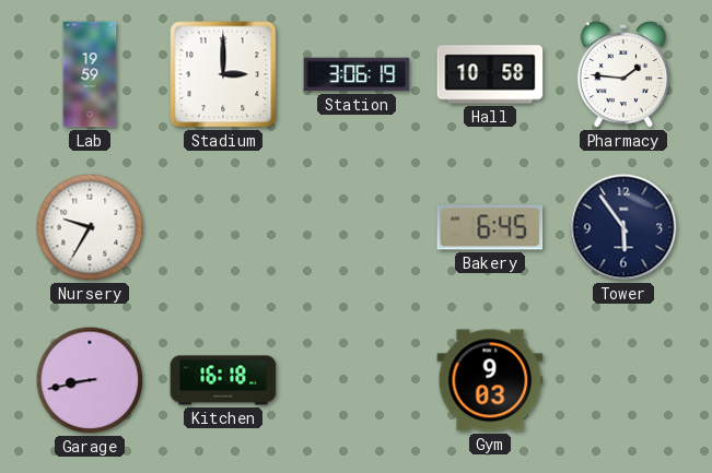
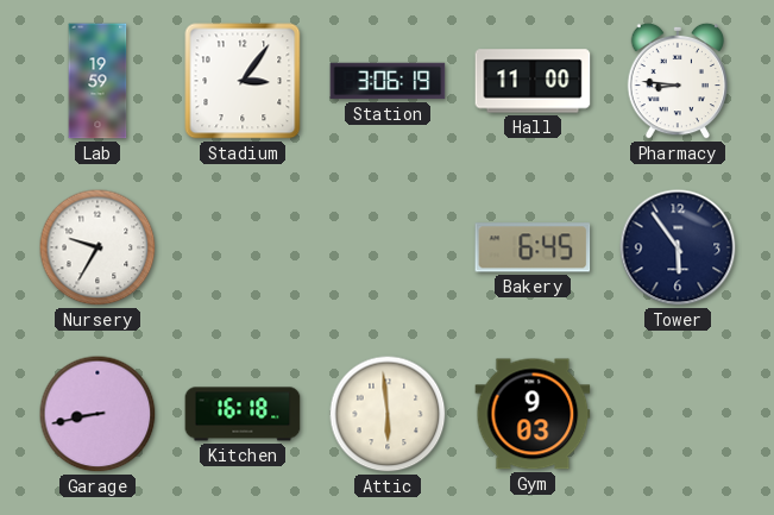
Stadium: 3:00 -> 3:06 (243, 81)
Hall: 10:58 -> 11:00 (533, 81)
Pharmacy: 1:46 -> 8:46 (677, 81)
Attic: none -> 5:59 (388, 414)
